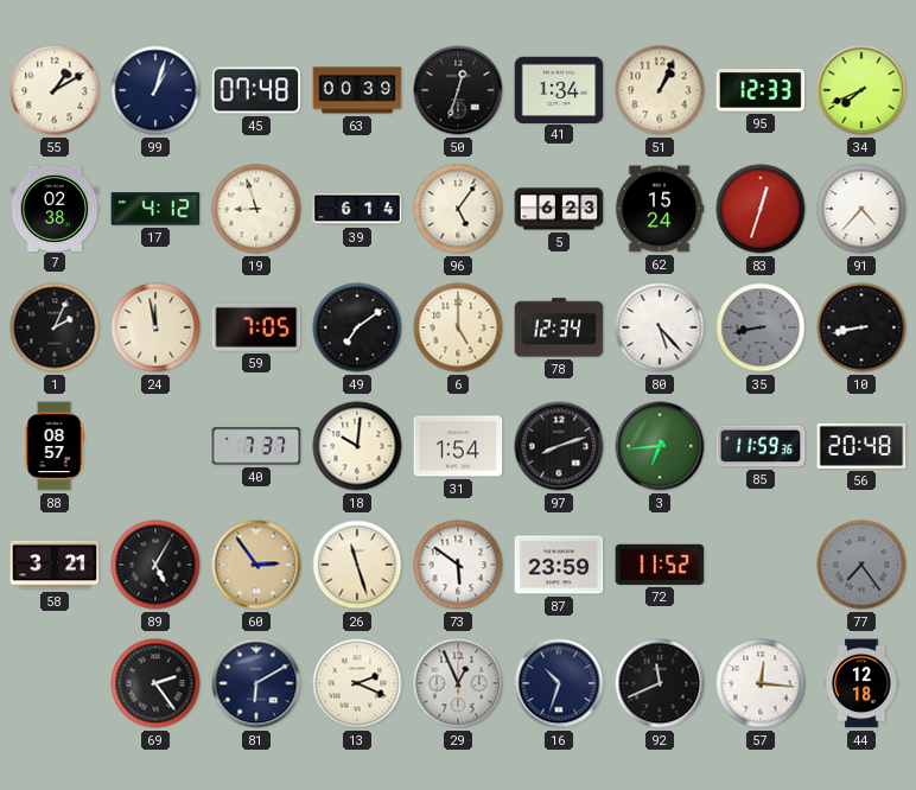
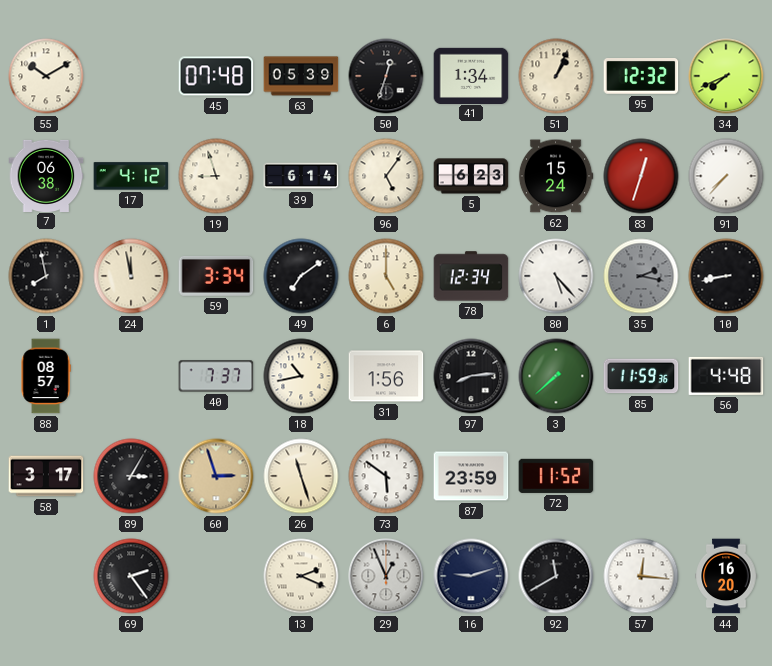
55: 1:10 -> 10:10 (46, 76)
99: 1:03 -> none (155, 90)
63: 00:39 -> 05:39 (301, 76)
95: 12:33 -> 12:32 (641, 77)
7: 02:38 -> 06:38 (46, 175)
91: 4:37 -> 7:37 (726, 176)
1: 2:04 -> 7:58 (46, 276)
59: 7:05 -> 3:34 (216, 276)
35: 8:43 -> 2:17 (641, 276)
18: 10:01 -> 10:43 (301, 376)
31: 1:54 -> 1:56 (386, 376)
97: 8:12 -> 8:14 (471, 376)
3: 6:44 -> 7:38 (556, 376)
56: 20:48 -> 4:48 (726, 376)
58: 3:21 -> 3:17 (46, 476)
89: 5:05 -> 3:05 (131, 476)
60: 2:54 -> 2:57 (216, 476)
77: 7:24 -> none (861, 565)
81: 6:10 -> none (256, 683)
16: 10:33 -> 9:12 (471, 576)
92: 11:41 -> 11:40 (556, 576)
44: 12:18 -> 16:20 (726, 576)
